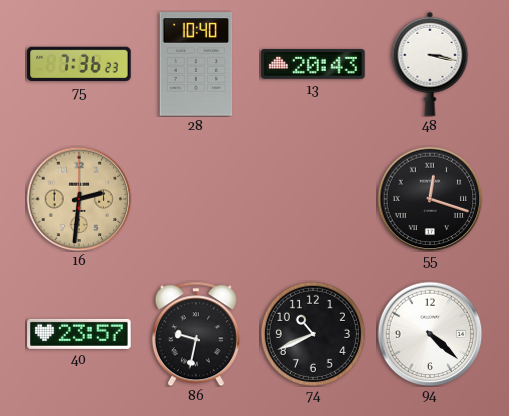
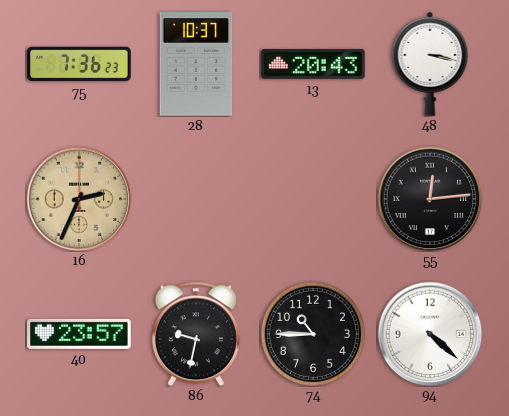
28: 10:40 -> 10:37 (196, 64)
16: 2:31 -> 2:34 (79, 199)
55: 12:18 -> 12:14 (430, 199)
74: 10:41 -> 10:45 (313, 334)
